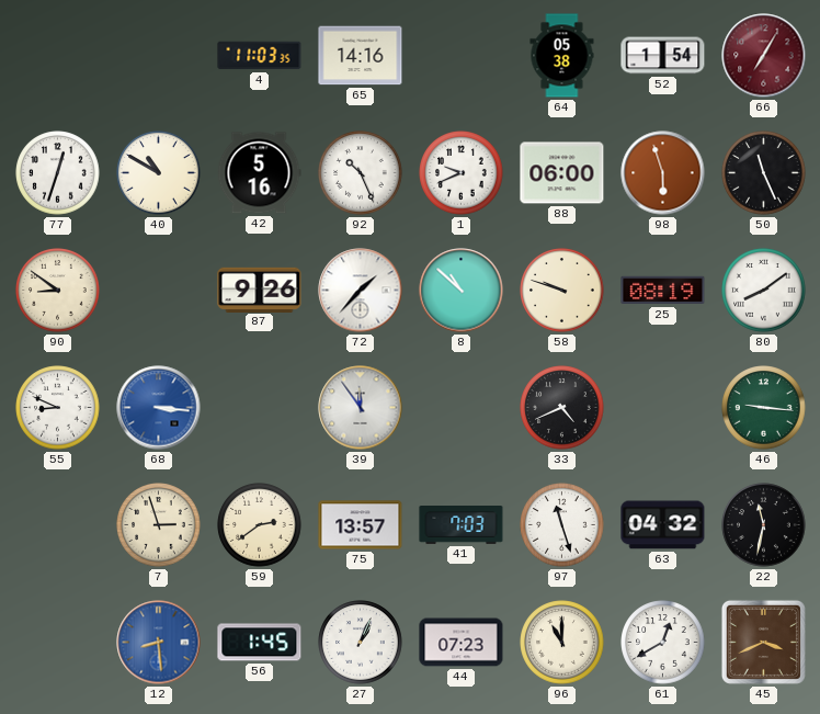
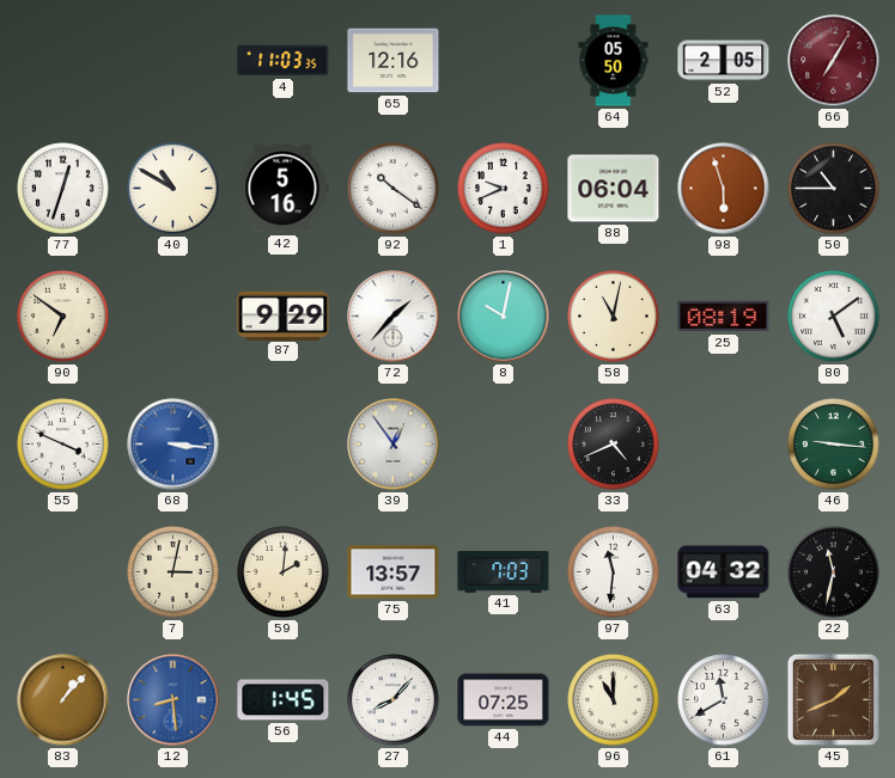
65: 14:16 -> 12:16 (394, 61)
64: 05:38 -> 05:50 (614, 61)
52: 1:54 -> 2:05 (724, 61)
92: 10:26 -> 10:21 (394, 189)
88: 06:00 -> 06:04 (614, 189)
50: 11:26 -> 10:45 (834, 189)
90: 8:51 -> 6:51 (63, 317)
87: 9:26 -> 9:29 (284, 316)
8: 10:52 -> 10:02 (504, 317)
58: 9:48 -> 11:02 (614, 317)
80: 8:09 -> 5:09 (834, 317)
55: 8:49 -> 3:49 (63, 445)
39: 11:54 -> 12:54 (394, 445)
7: 2:57 -> 3:02 (173, 572)
59: 2:39 -> 2:01 (284, 572)
97: 11:27 -> 11:31 (614, 572)
83: none -> 1:07 (63, 700)
27: 1:04 -> 8:07 (394, 700)
44: 07:23 -> 07:25 (504, 700)
61: 12:40 -> 11:40 (724, 700)
45: 3:41 -> 1:41 (833, 699)
